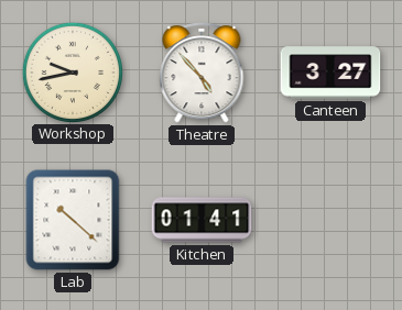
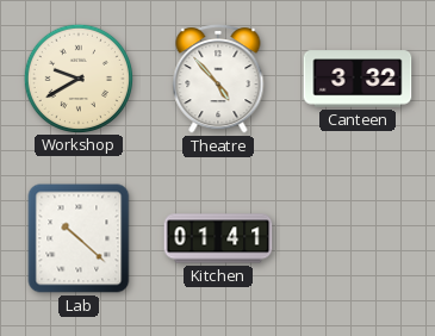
Workshop: 9:43 -> 9:40 (77, 77)
Canteen: 3:27 -> 3:32 (358, 79)
